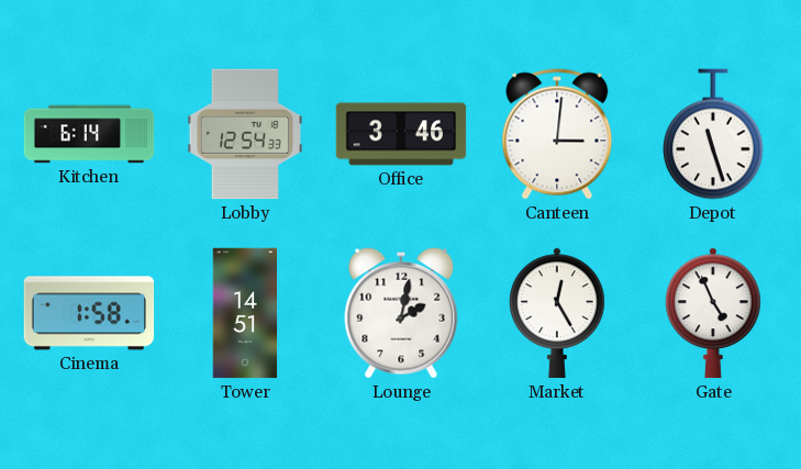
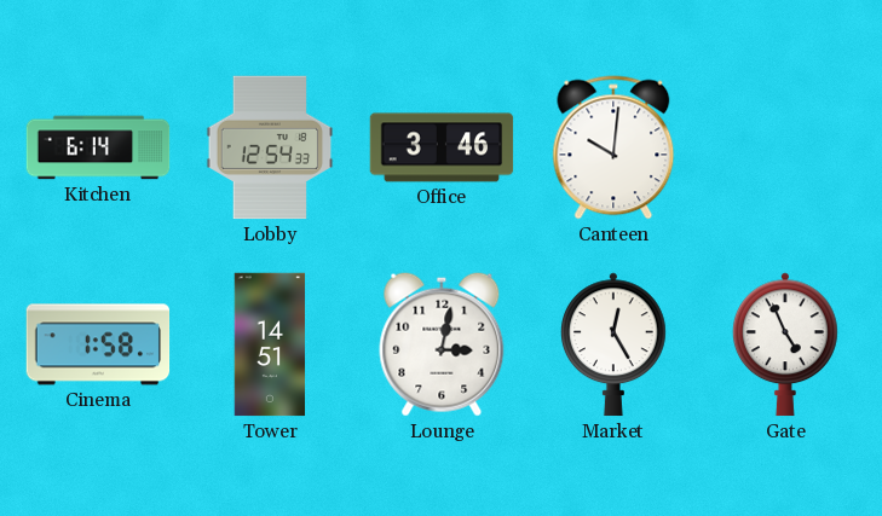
Canteen: 3:01 -> 10:01 (613, 147)
Depot: 11:27 -> none (714, 134)
Lounge: 2:02 -> 3:02 (442, 344)
